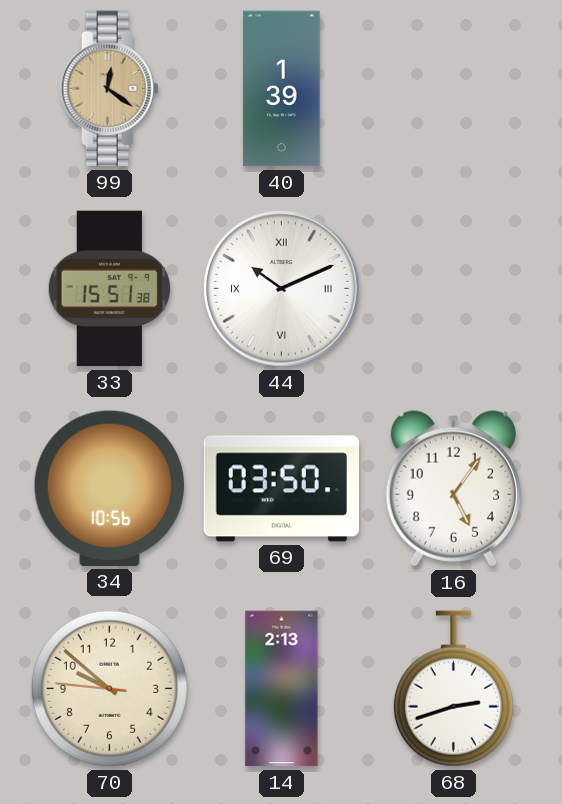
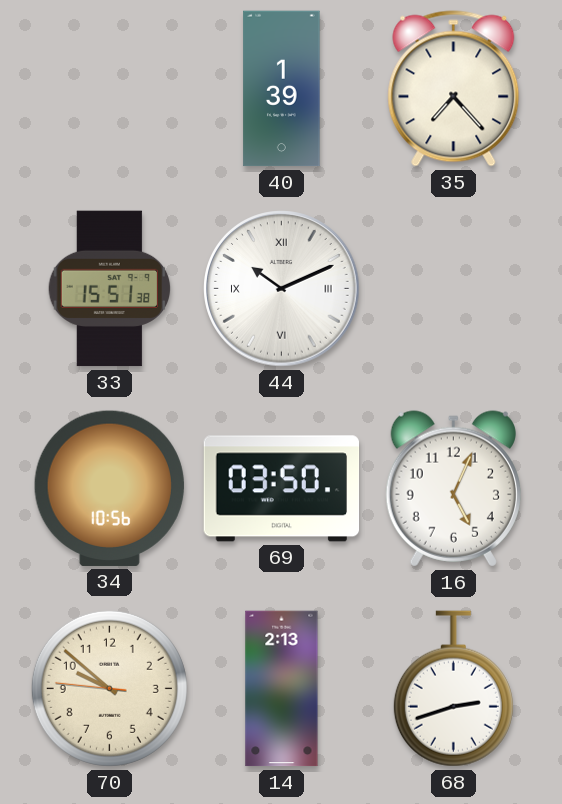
99: 12:21 -> none (109, 89)
35: none -> 7:23 (454, 89)
16: 5:06 -> 5:04 (453, 489)
